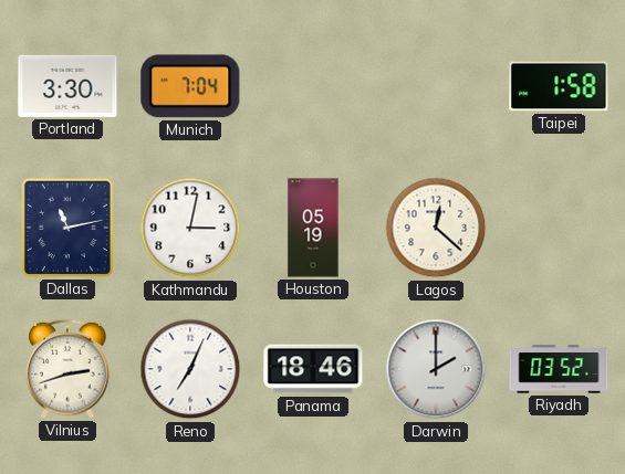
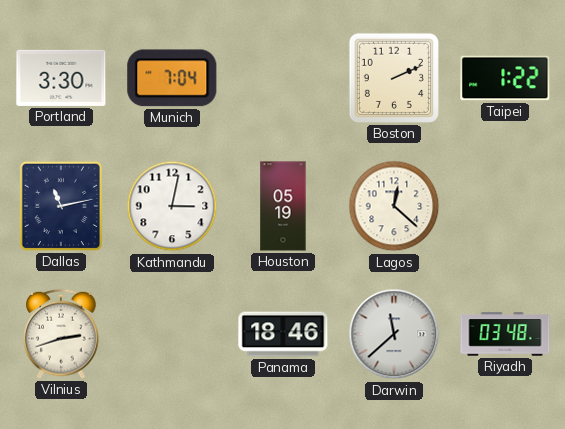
Boston: none -> 2:11 (394, 78)
Taipei: 1:58 -> 1:22 (505, 78)
Reno: 7:04 -> none (190, 369)
Darwin: 2:00 -> 11:38 (394, 334)
Riyadh: 03:52 -> 03:48 (505, 334)
